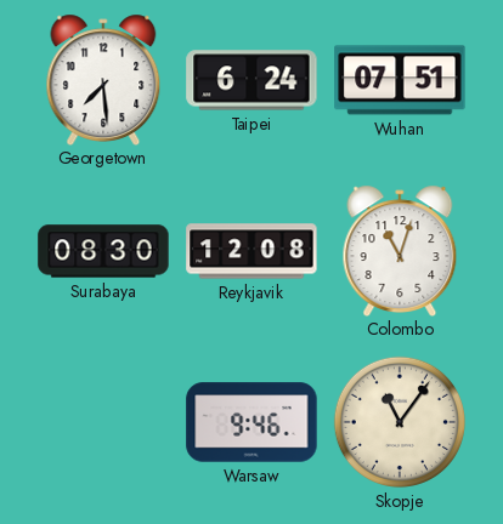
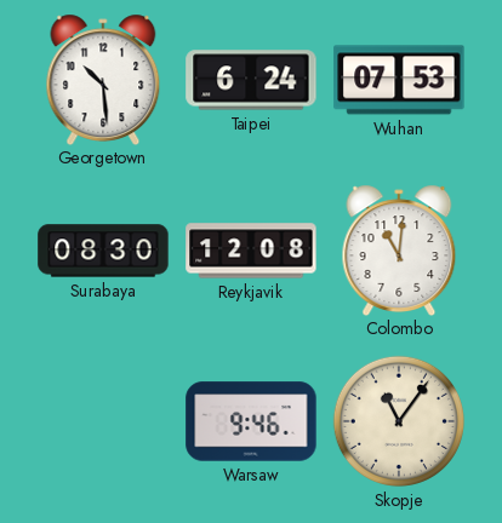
Georgetown: 7:29 -> 10:29 (103, 79)
Wuhan: 07:51 -> 07:53 (399, 80)
Colombo: 11:03 -> 11:01 (399, 249)
